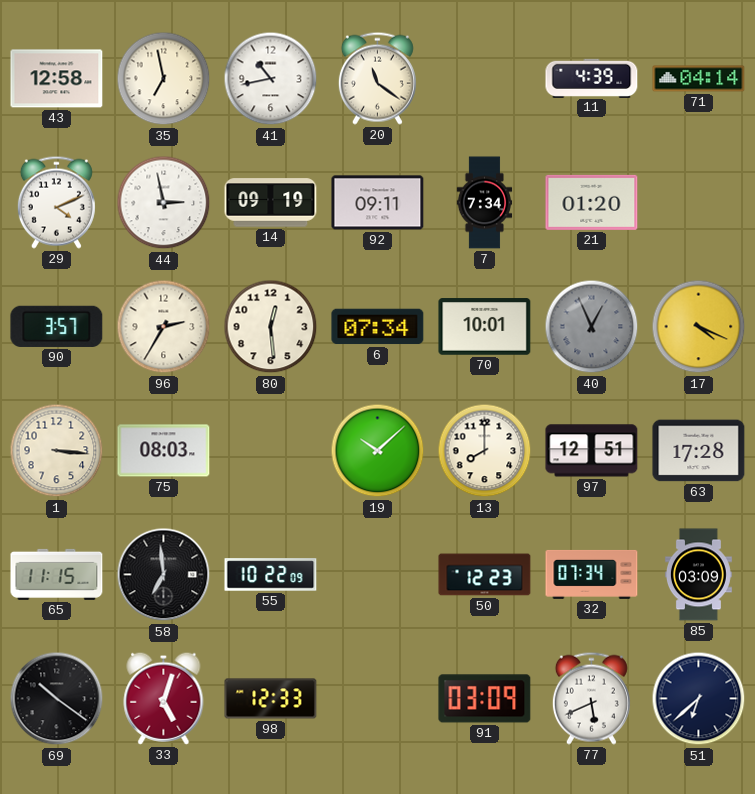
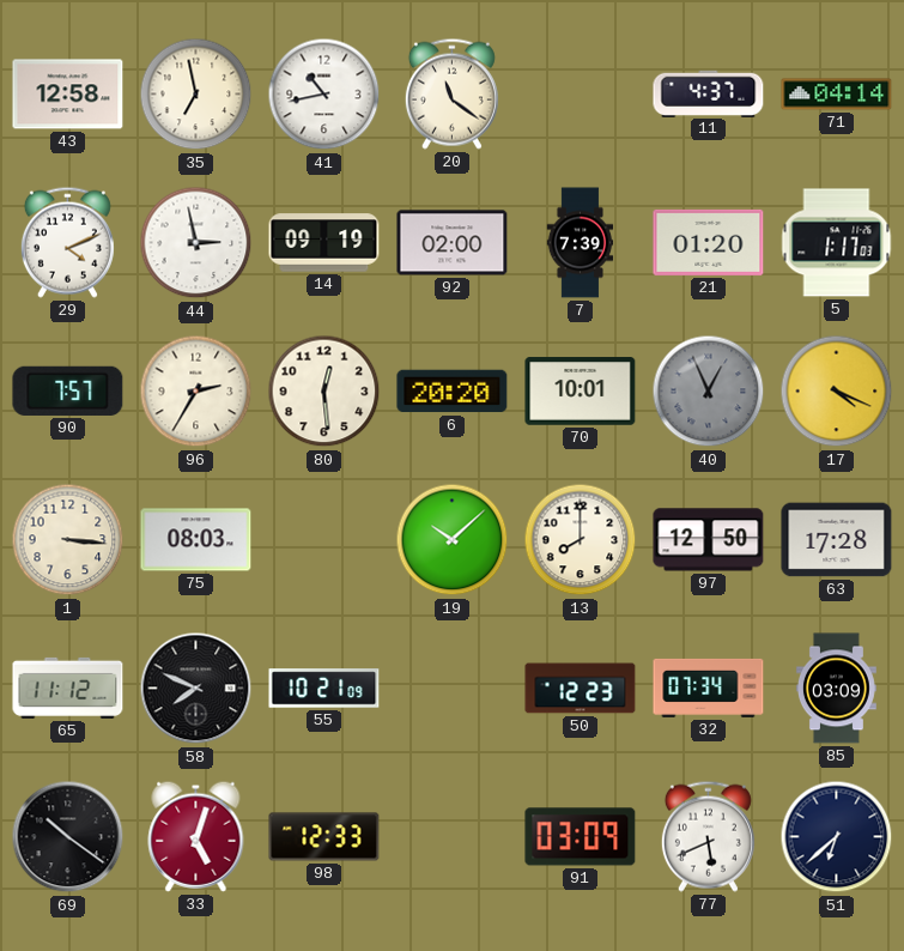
11: 4:39 -> 4:37 (709, 93)
92: 09:11 -> 02:00 (453, 243)
7: 7:34 -> 7:39 (581, 243)
5: none -> 1:17 (837, 243)
90: 3:57 -> 7:57 (68, 390)
6: 07:34 -> 20:20 (453, 392)
97: 12:51 -> 12:50 (709, 540)
65: 11:15 -> 11:12 (68, 687)
58: 6:59 -> 7:49 (196, 689)
55: 10:22 -> 10:21 (324, 689)
